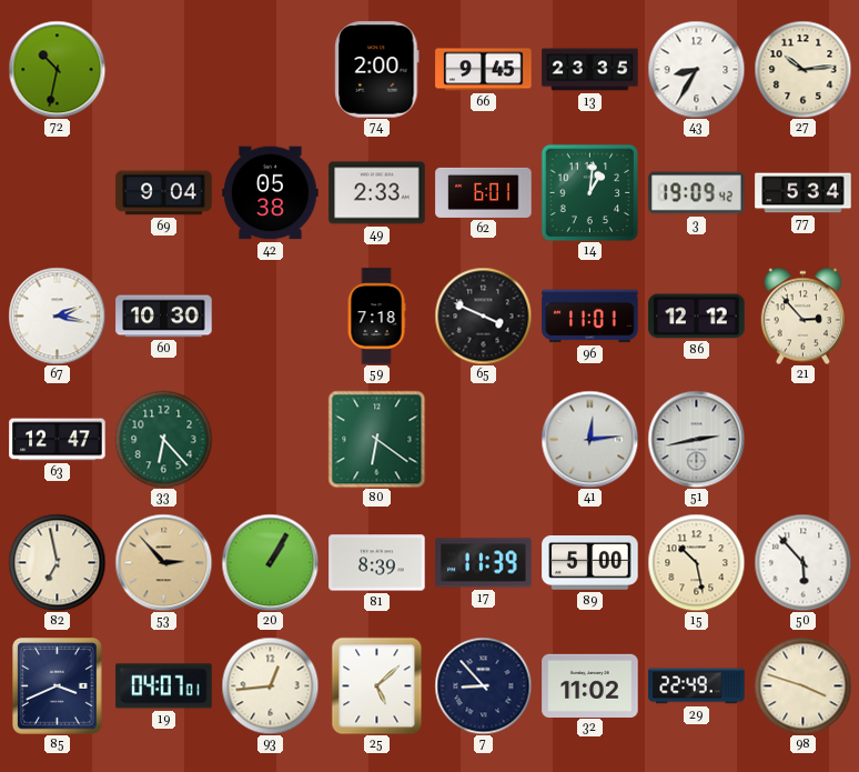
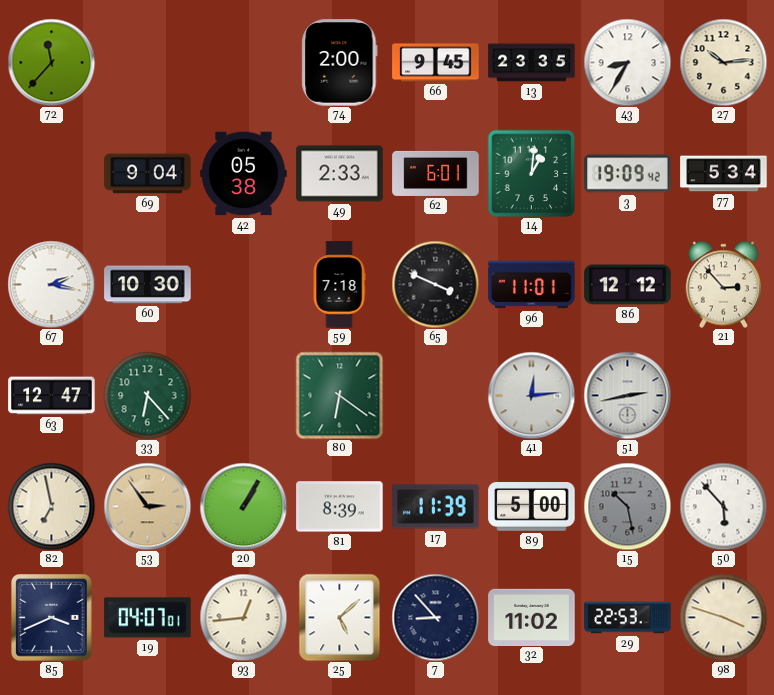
72: 10:32 -> 11:37 (51, 62)
53: 2:53 -> 2:54 (147, 506)
15 dial: cream -> grey (627, 506)
29: 22:49 -> 22:53 (628, 618)
